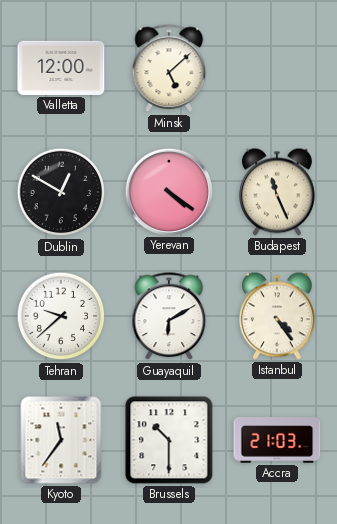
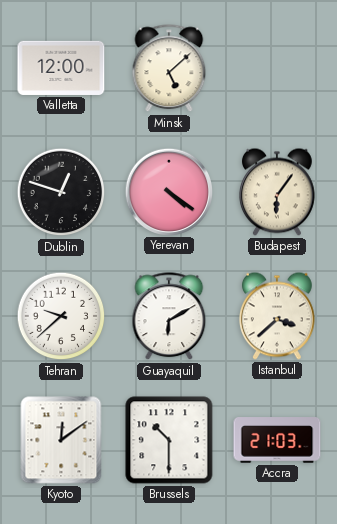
Dublin: 12:50 -> 12:48 (61, 192)
Budapest: 11:26 -> 6:06 (277, 192)
Istanbul: 4:24 -> 3:38 (277, 316)
Kyoto: 11:36 -> 12:09 (61, 440)
